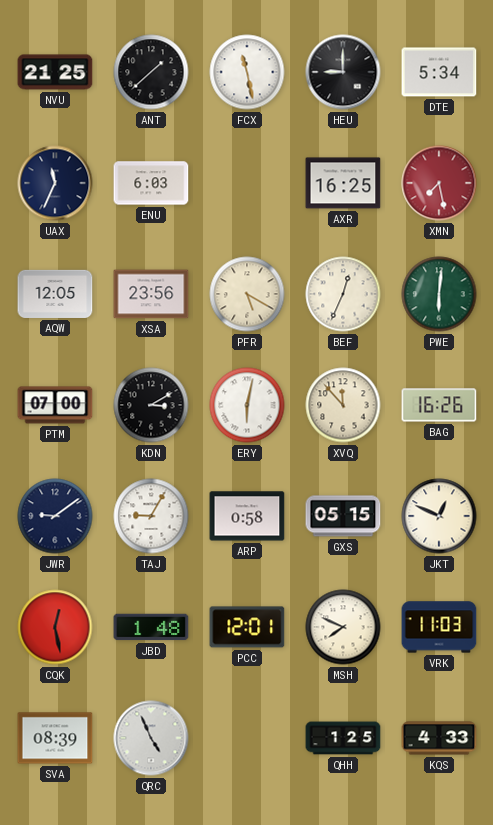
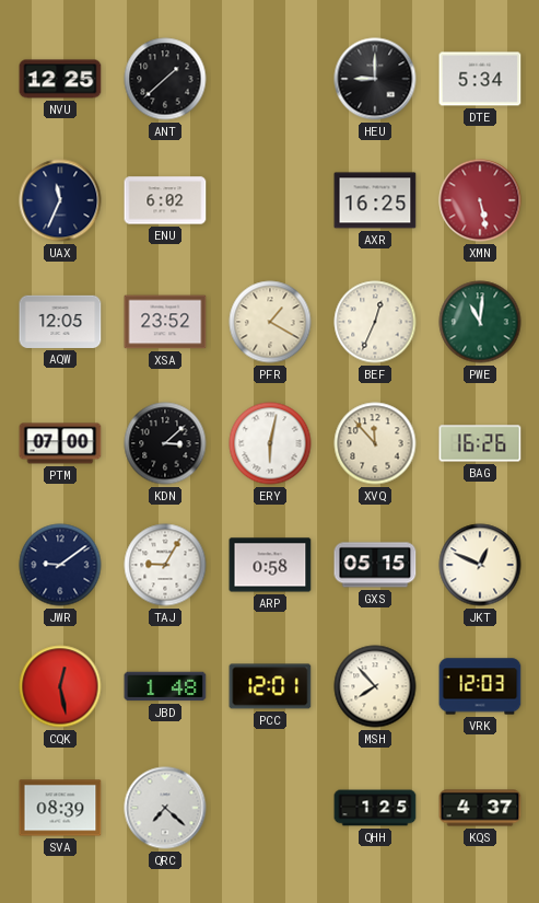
NVU: 21:25 -> 12:25 (60, 79)
FCX: 11:28 -> none (247, 72)
ENU: 6:03 -> 6:02 (165, 200)
XMN: 7:28 -> 5:28 (480, 200)
XSA: 23:56 -> 23:52 (165, 322)
PFR: 5:20 -> 1:20 (270, 322)
PWE: 6:01 -> 11:01 (480, 322)
KDN: 3:10 -> 3:08 (165, 443)
MSH: 7:49 -> 7:53 (375, 686)
VRK: 11:03 -> 12:03 (480, 686)
QRC: 4:56 -> 7:22 (165, 808)
KQS: 4:33 -> 4:37 (480, 808)
